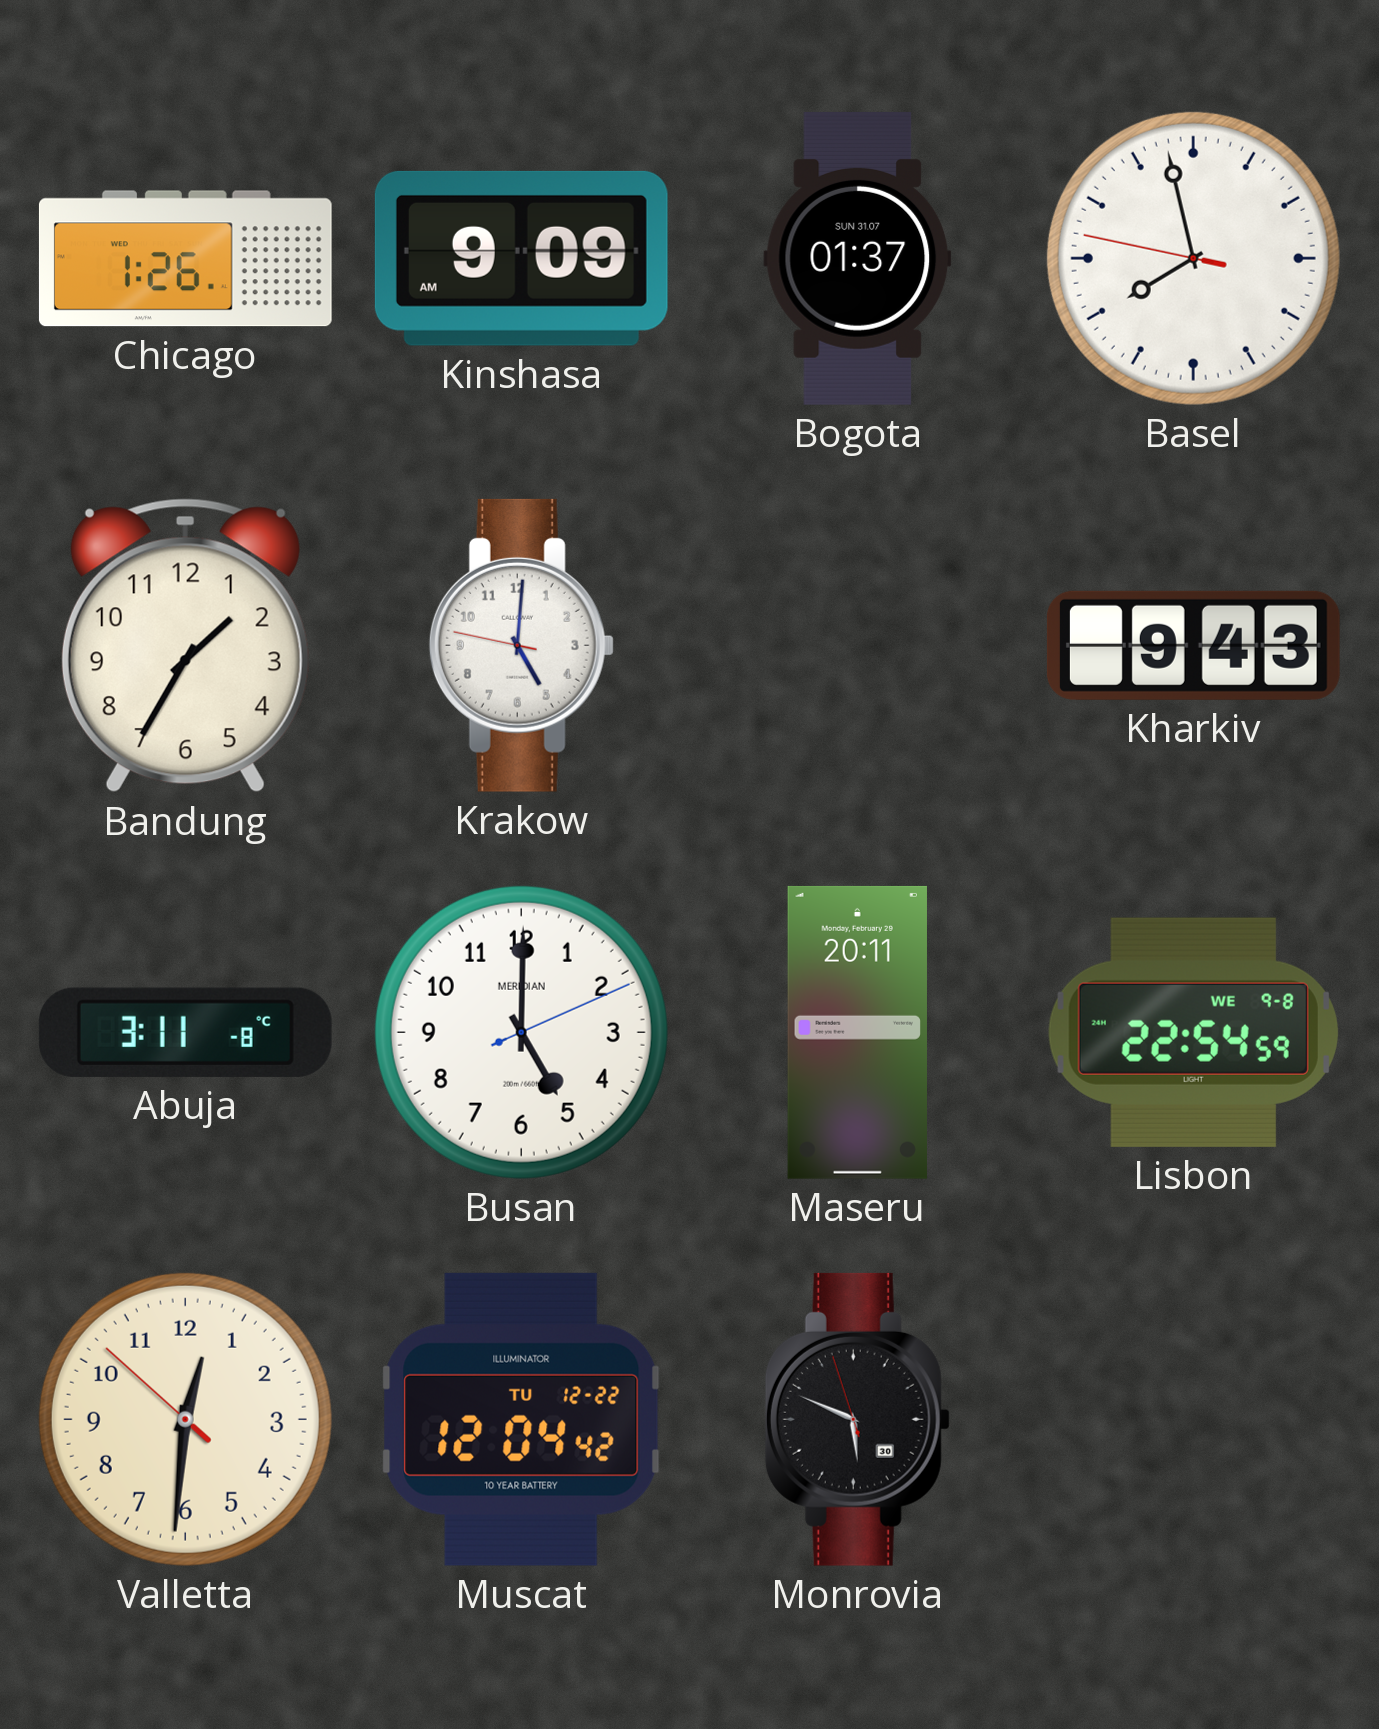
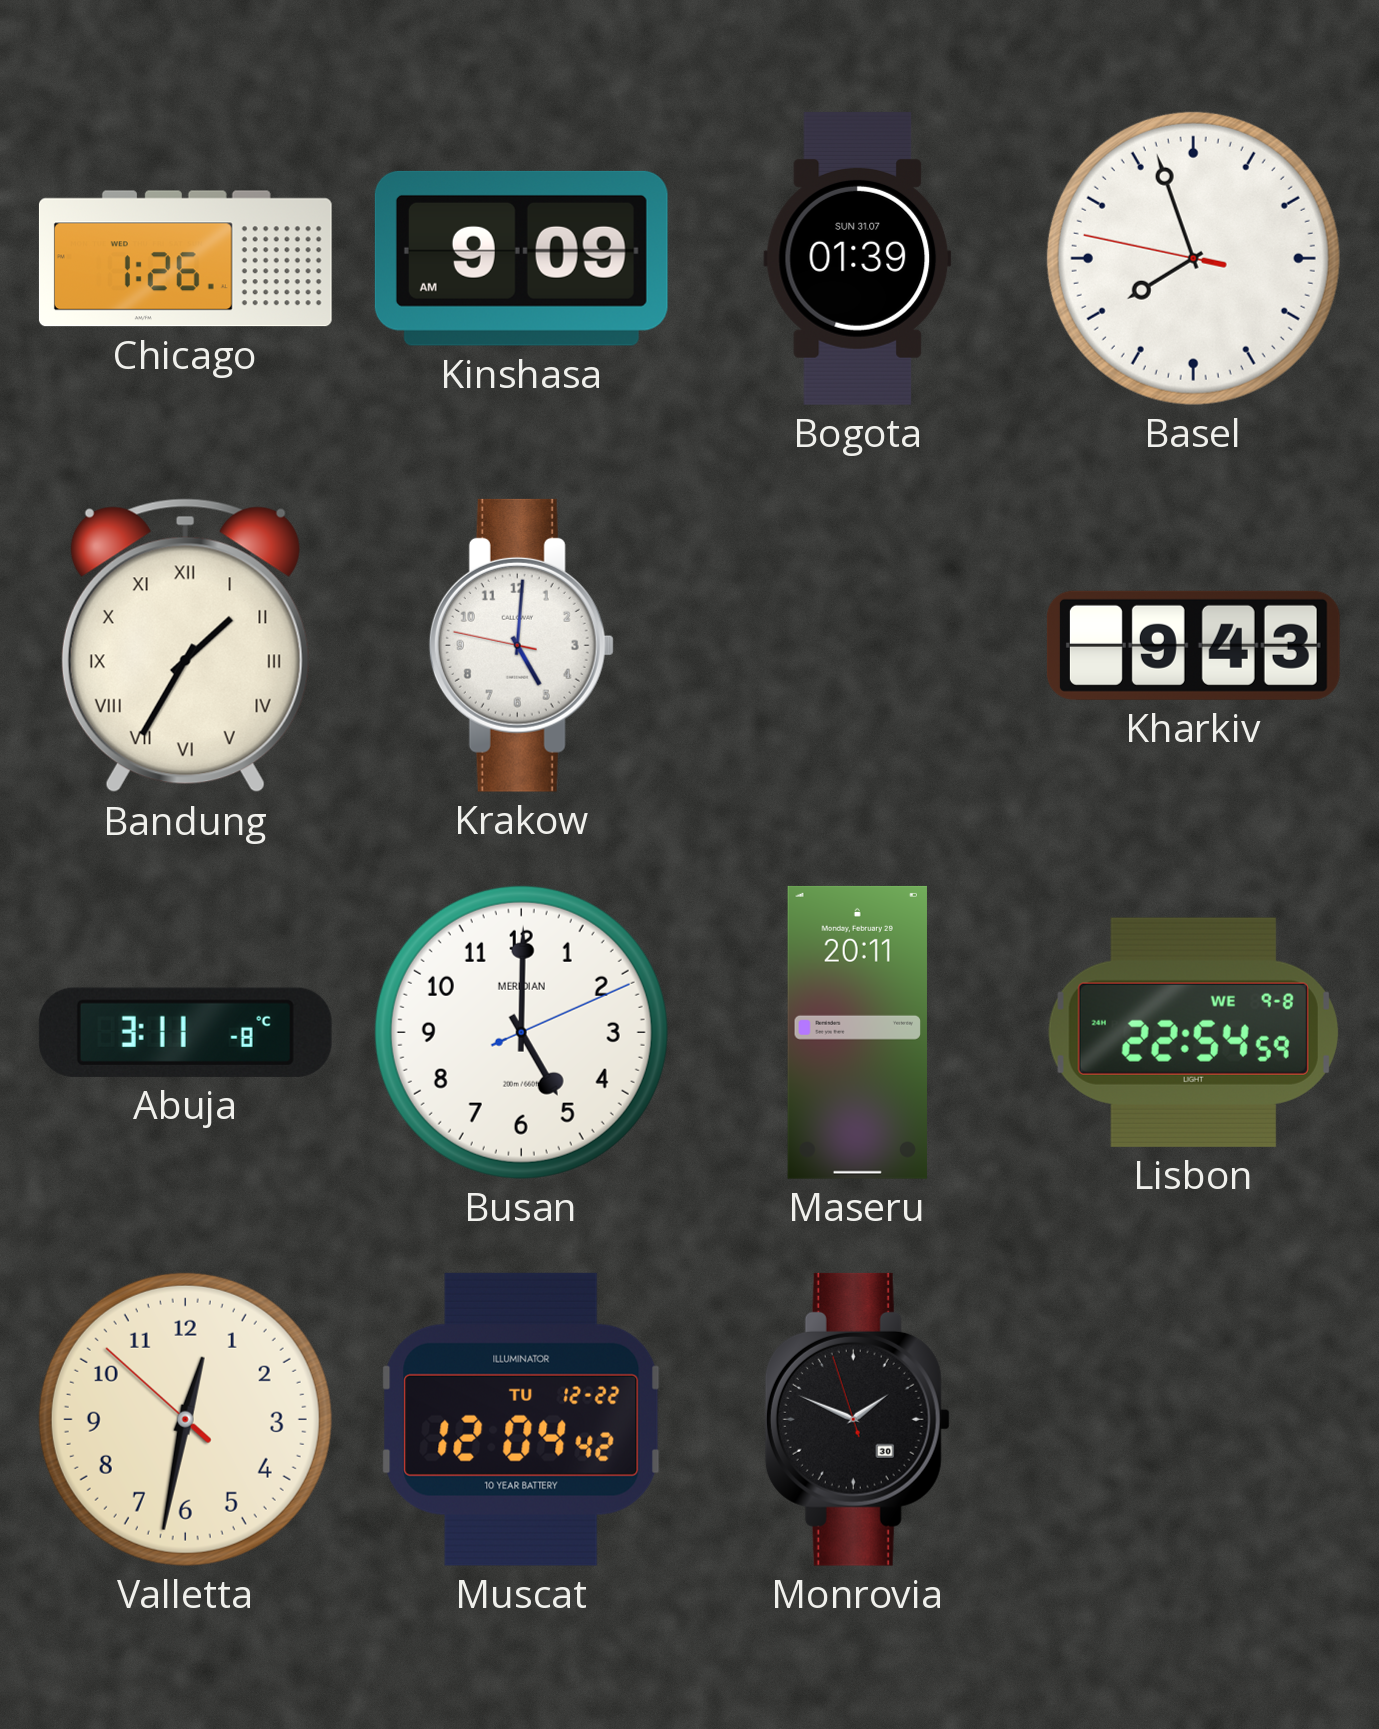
Bogota: 01:37 -> 01:39 (858, 258)
Basel: 7:57 -> 7:56 (1193, 258)
Bandung numerals: Arabic -> Roman (185, 646)
Valletta: 12:30 -> 12:31 (185, 1419)
Monrovia: 5:48 -> 1:48 (857, 1419)
